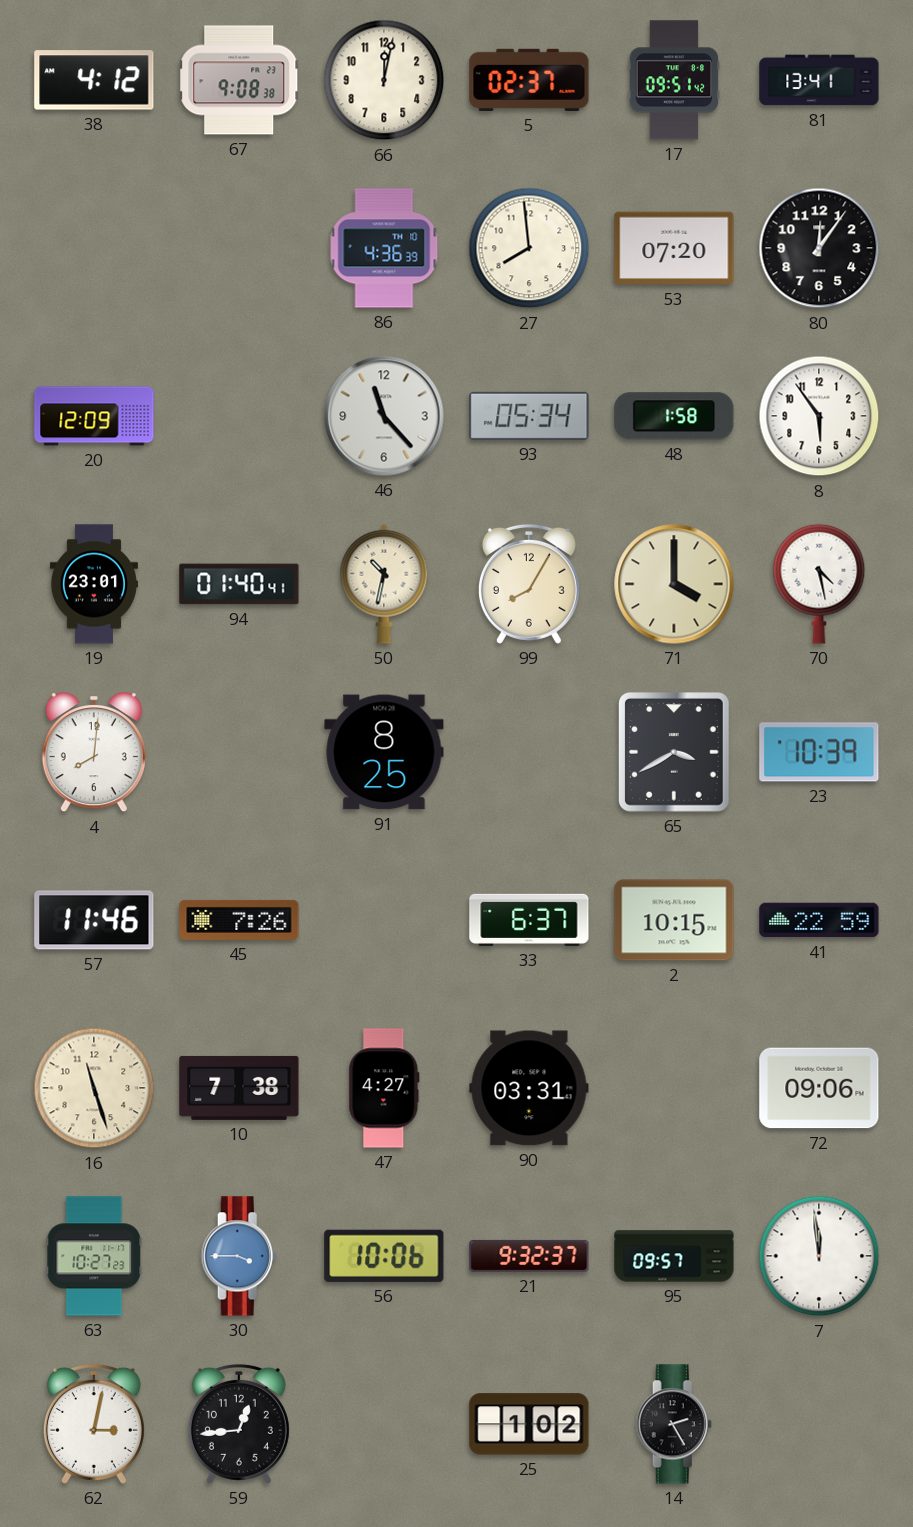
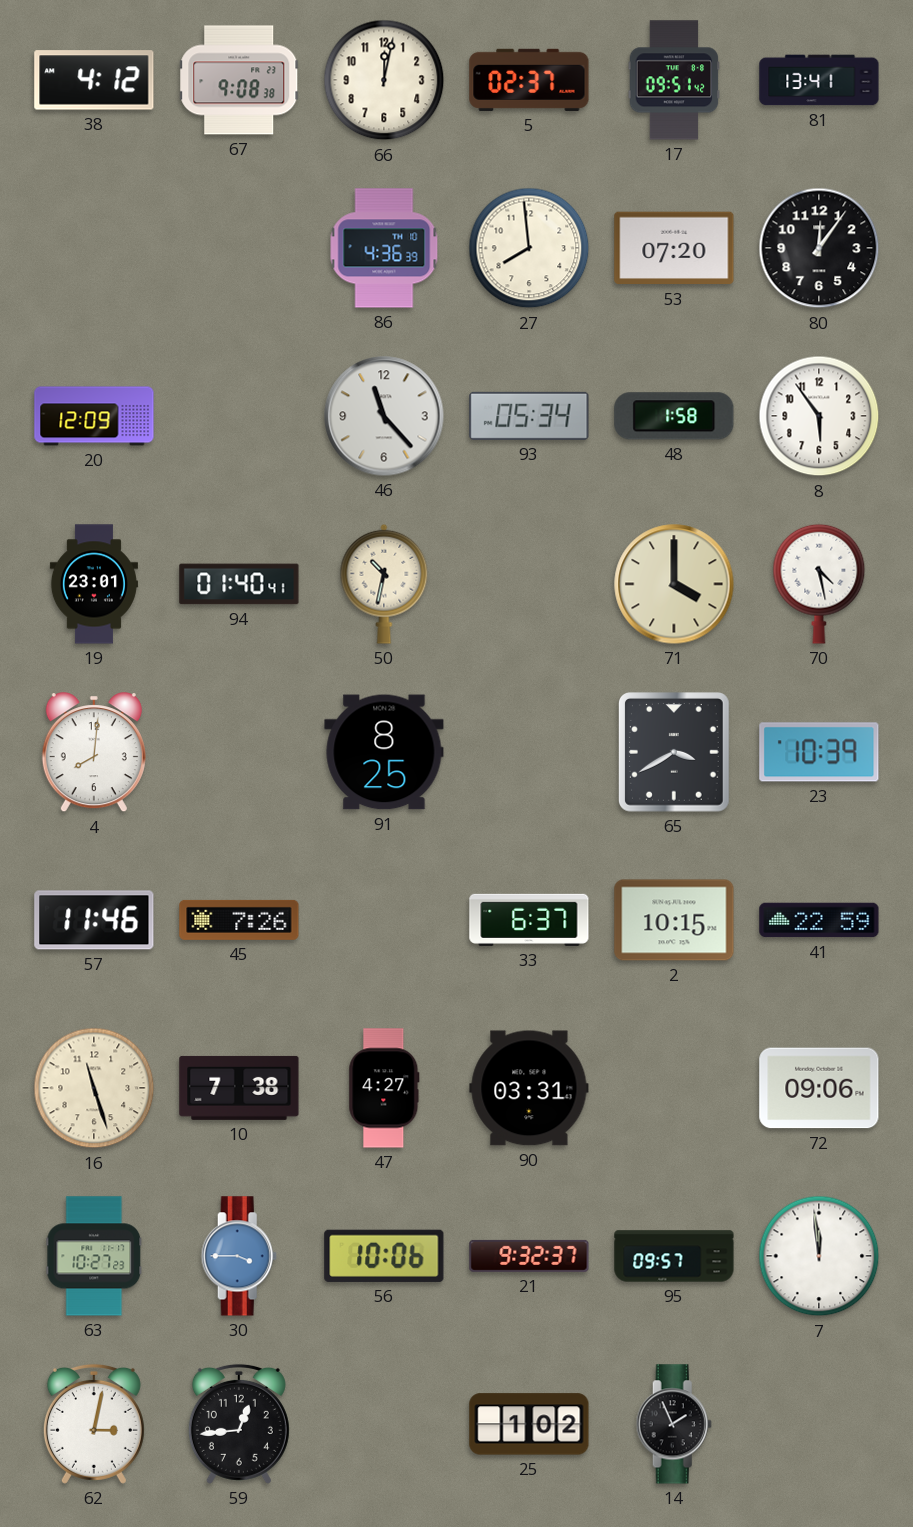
99: 8:05 -> none (529, 584)
14: 2:25 -> 1:56 (674, 1424)
